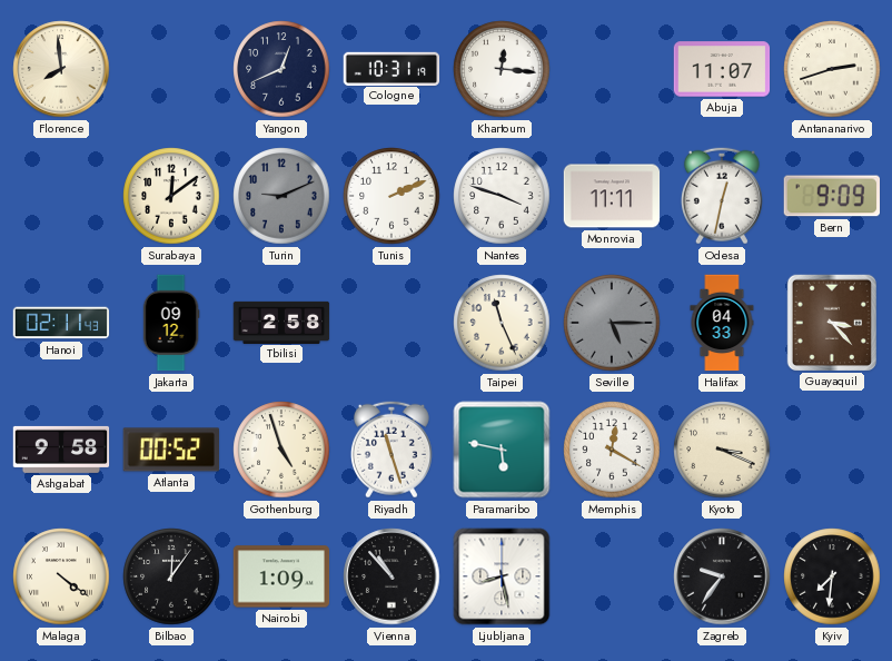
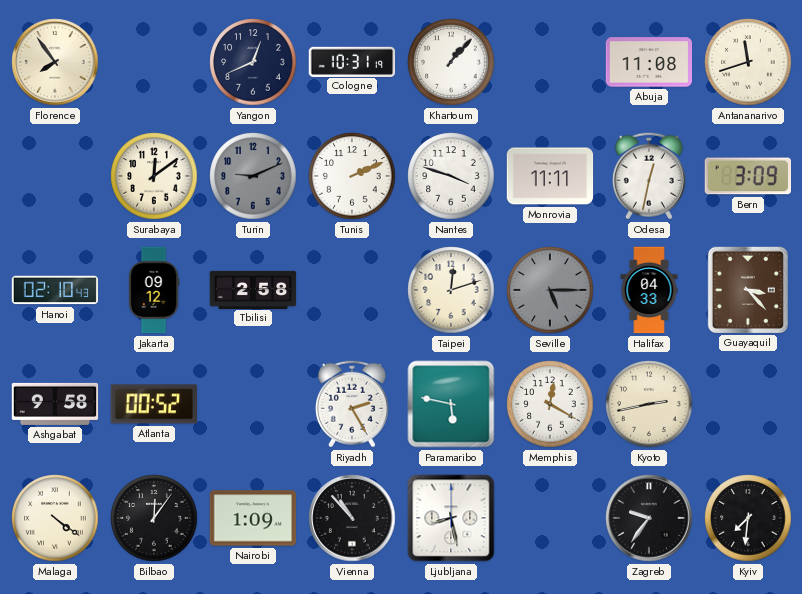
Florence: 7:59 -> 7:54 (55, 62)
Khartoum: 12:16 -> 1:07 (451, 62)
Abuja: 11:07 -> 11:08 (649, 62)
Antananarivo: 2:42 -> 11:42 (748, 62)
Bern: 9:09 -> 3:09 (747, 176)
Hanoi: 02:11 -> 02:10 (55, 290)
Taipei: 11:26 -> 12:12 (451, 290)
Gothenburg: 4:57 -> none (281, 450)
Riyadh: 11:27 -> 2:25 (352, 404)
Kyoto: 3:19 -> 2:43 (649, 404)
